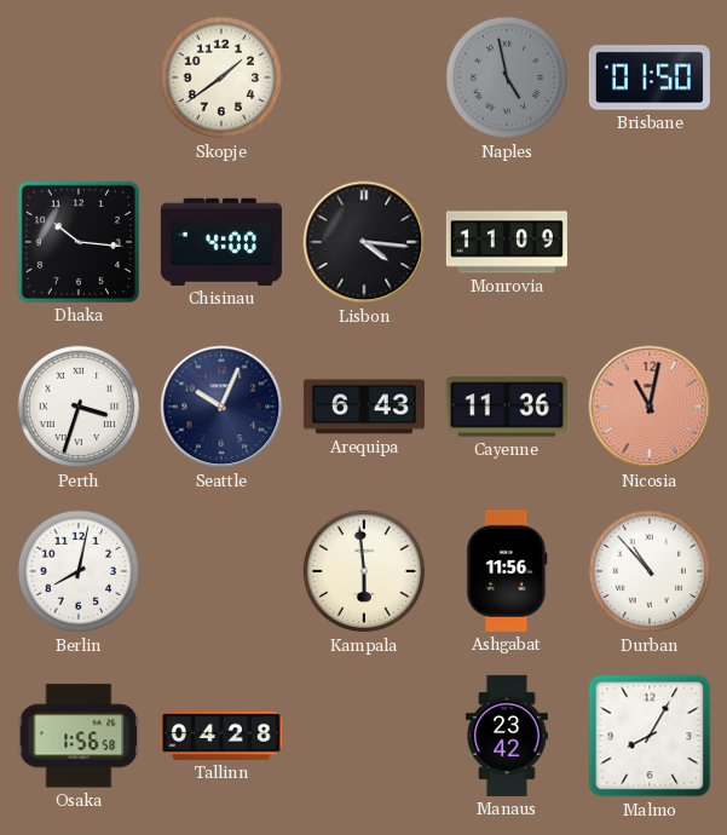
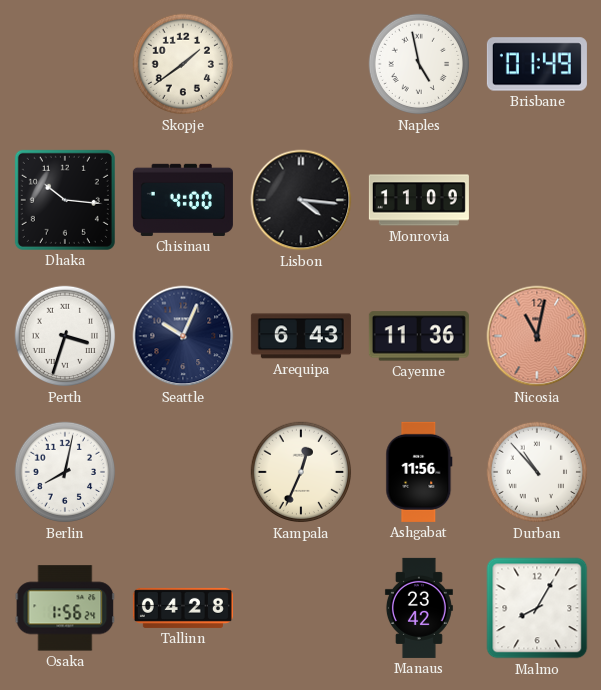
Naples dial: grey -> white (419, 64)
Brisbane: 01:50 -> 01:49 (537, 64)
Kampala: 5:59 -> 12:34 (301, 472)
Osaka: 1:56:58 -> 1:56:24 (65, 608)
